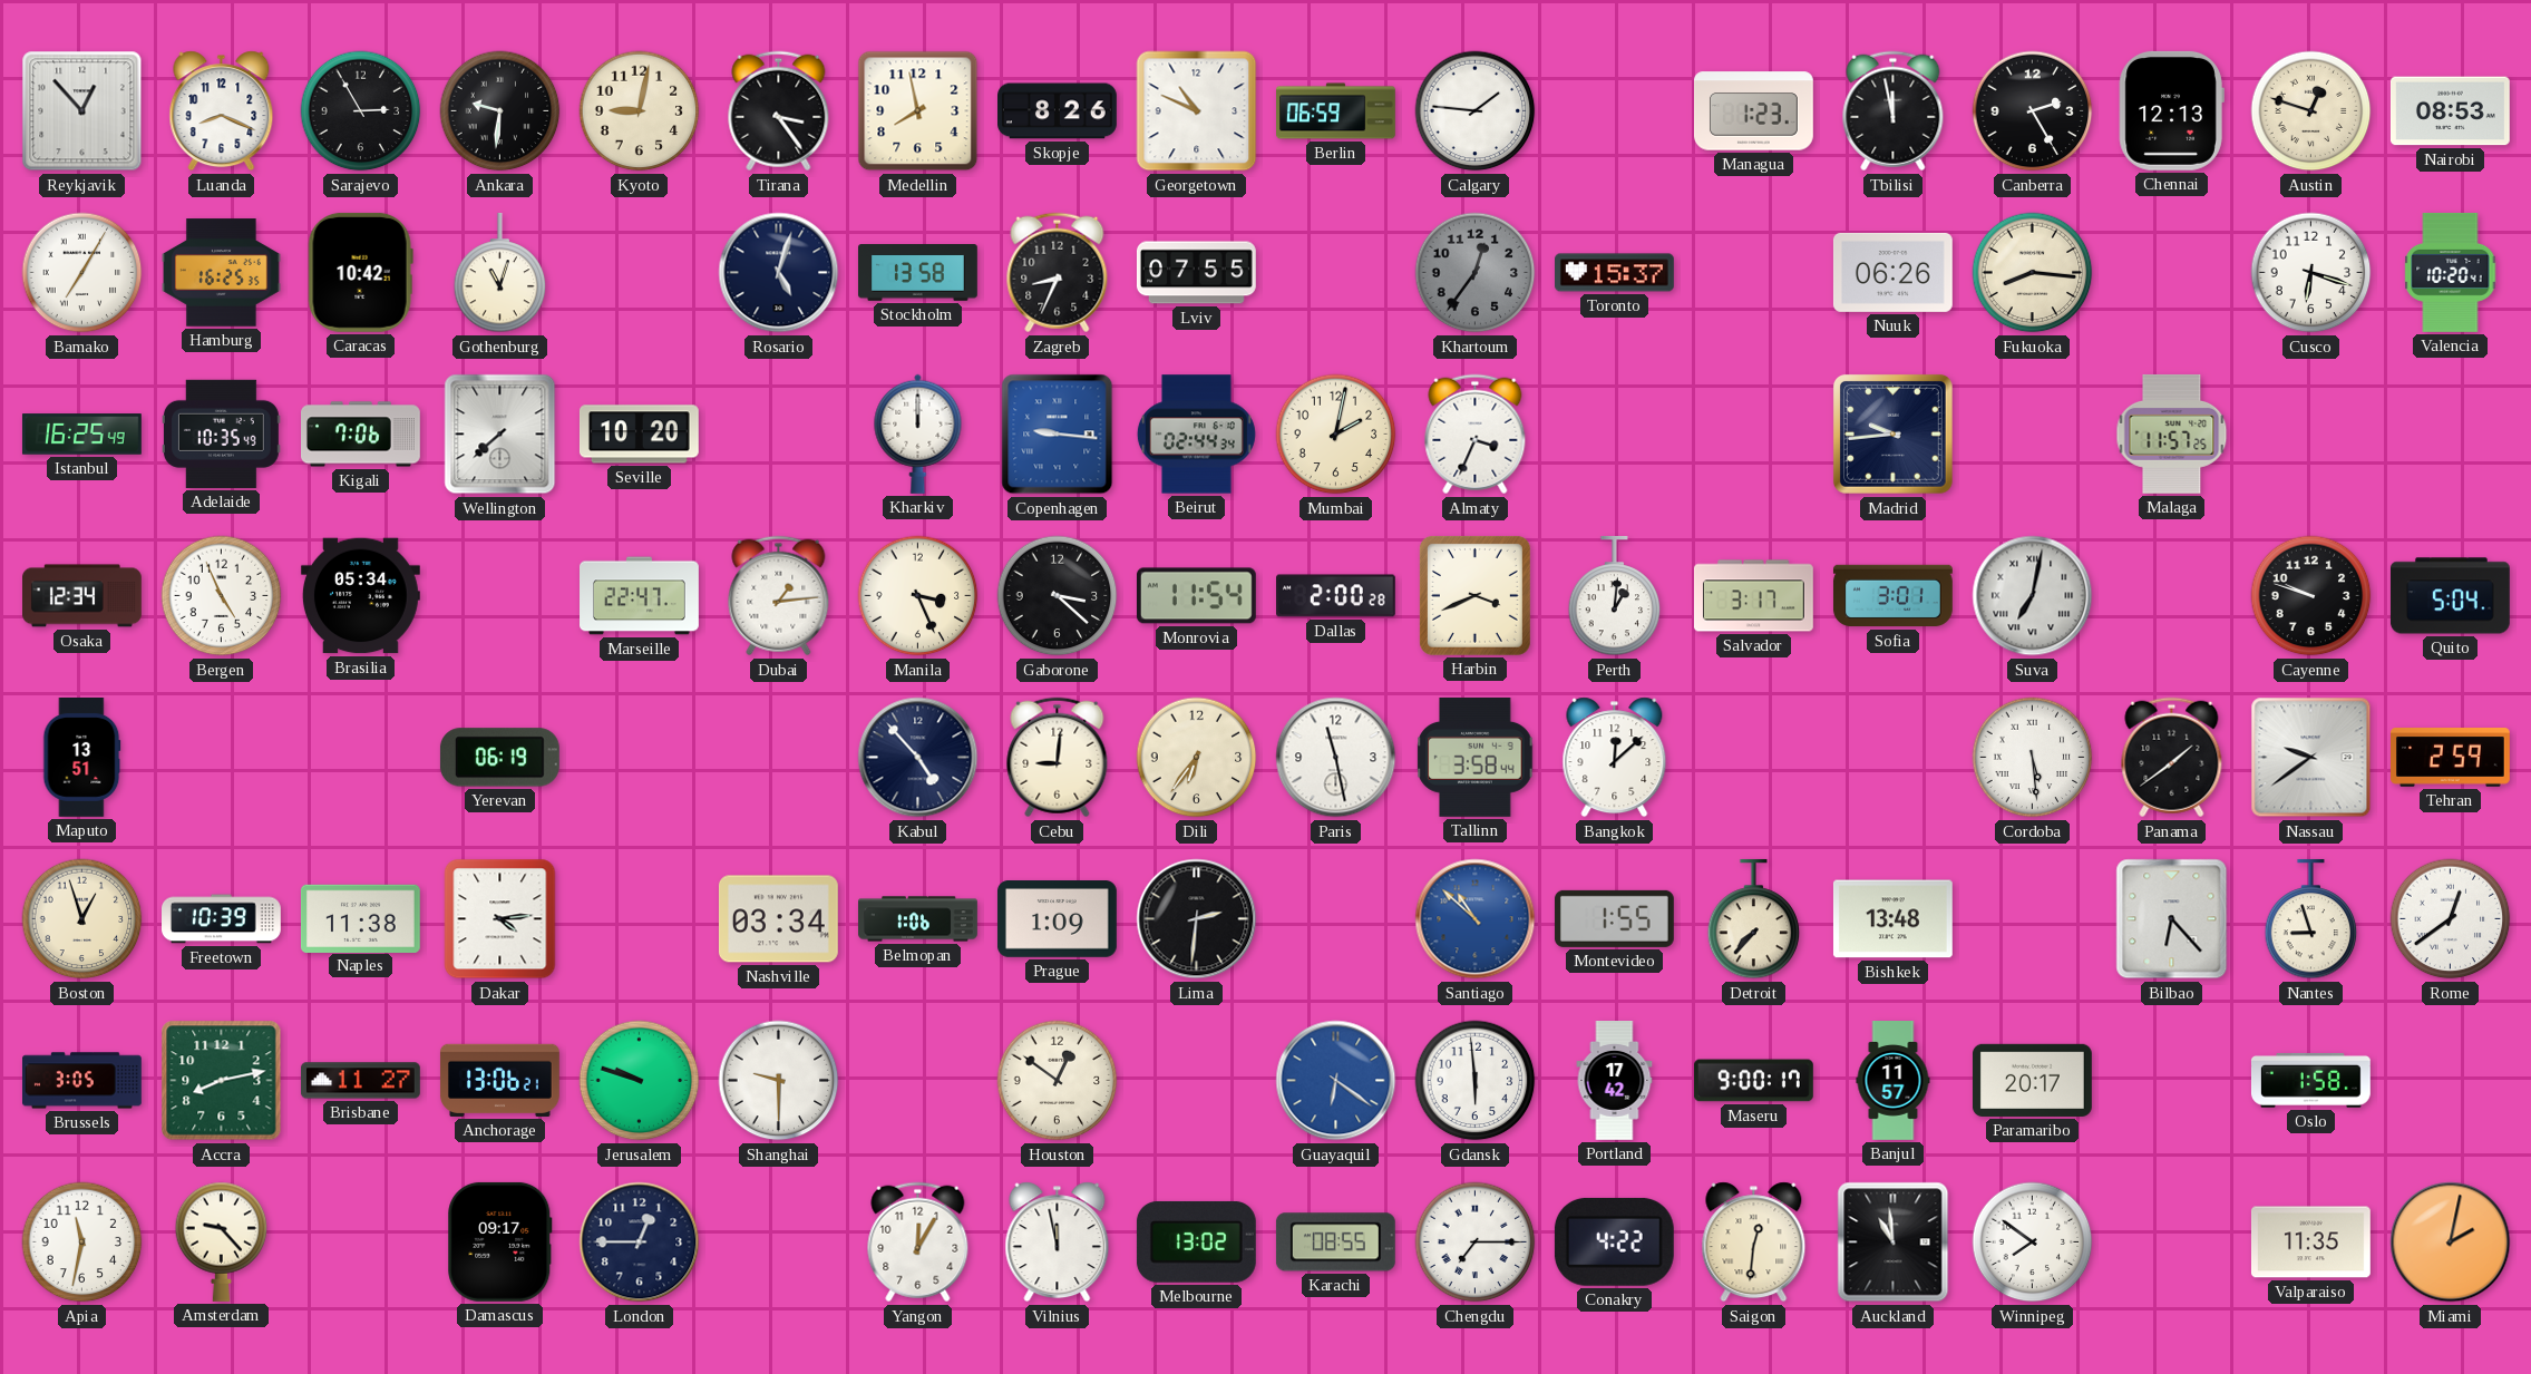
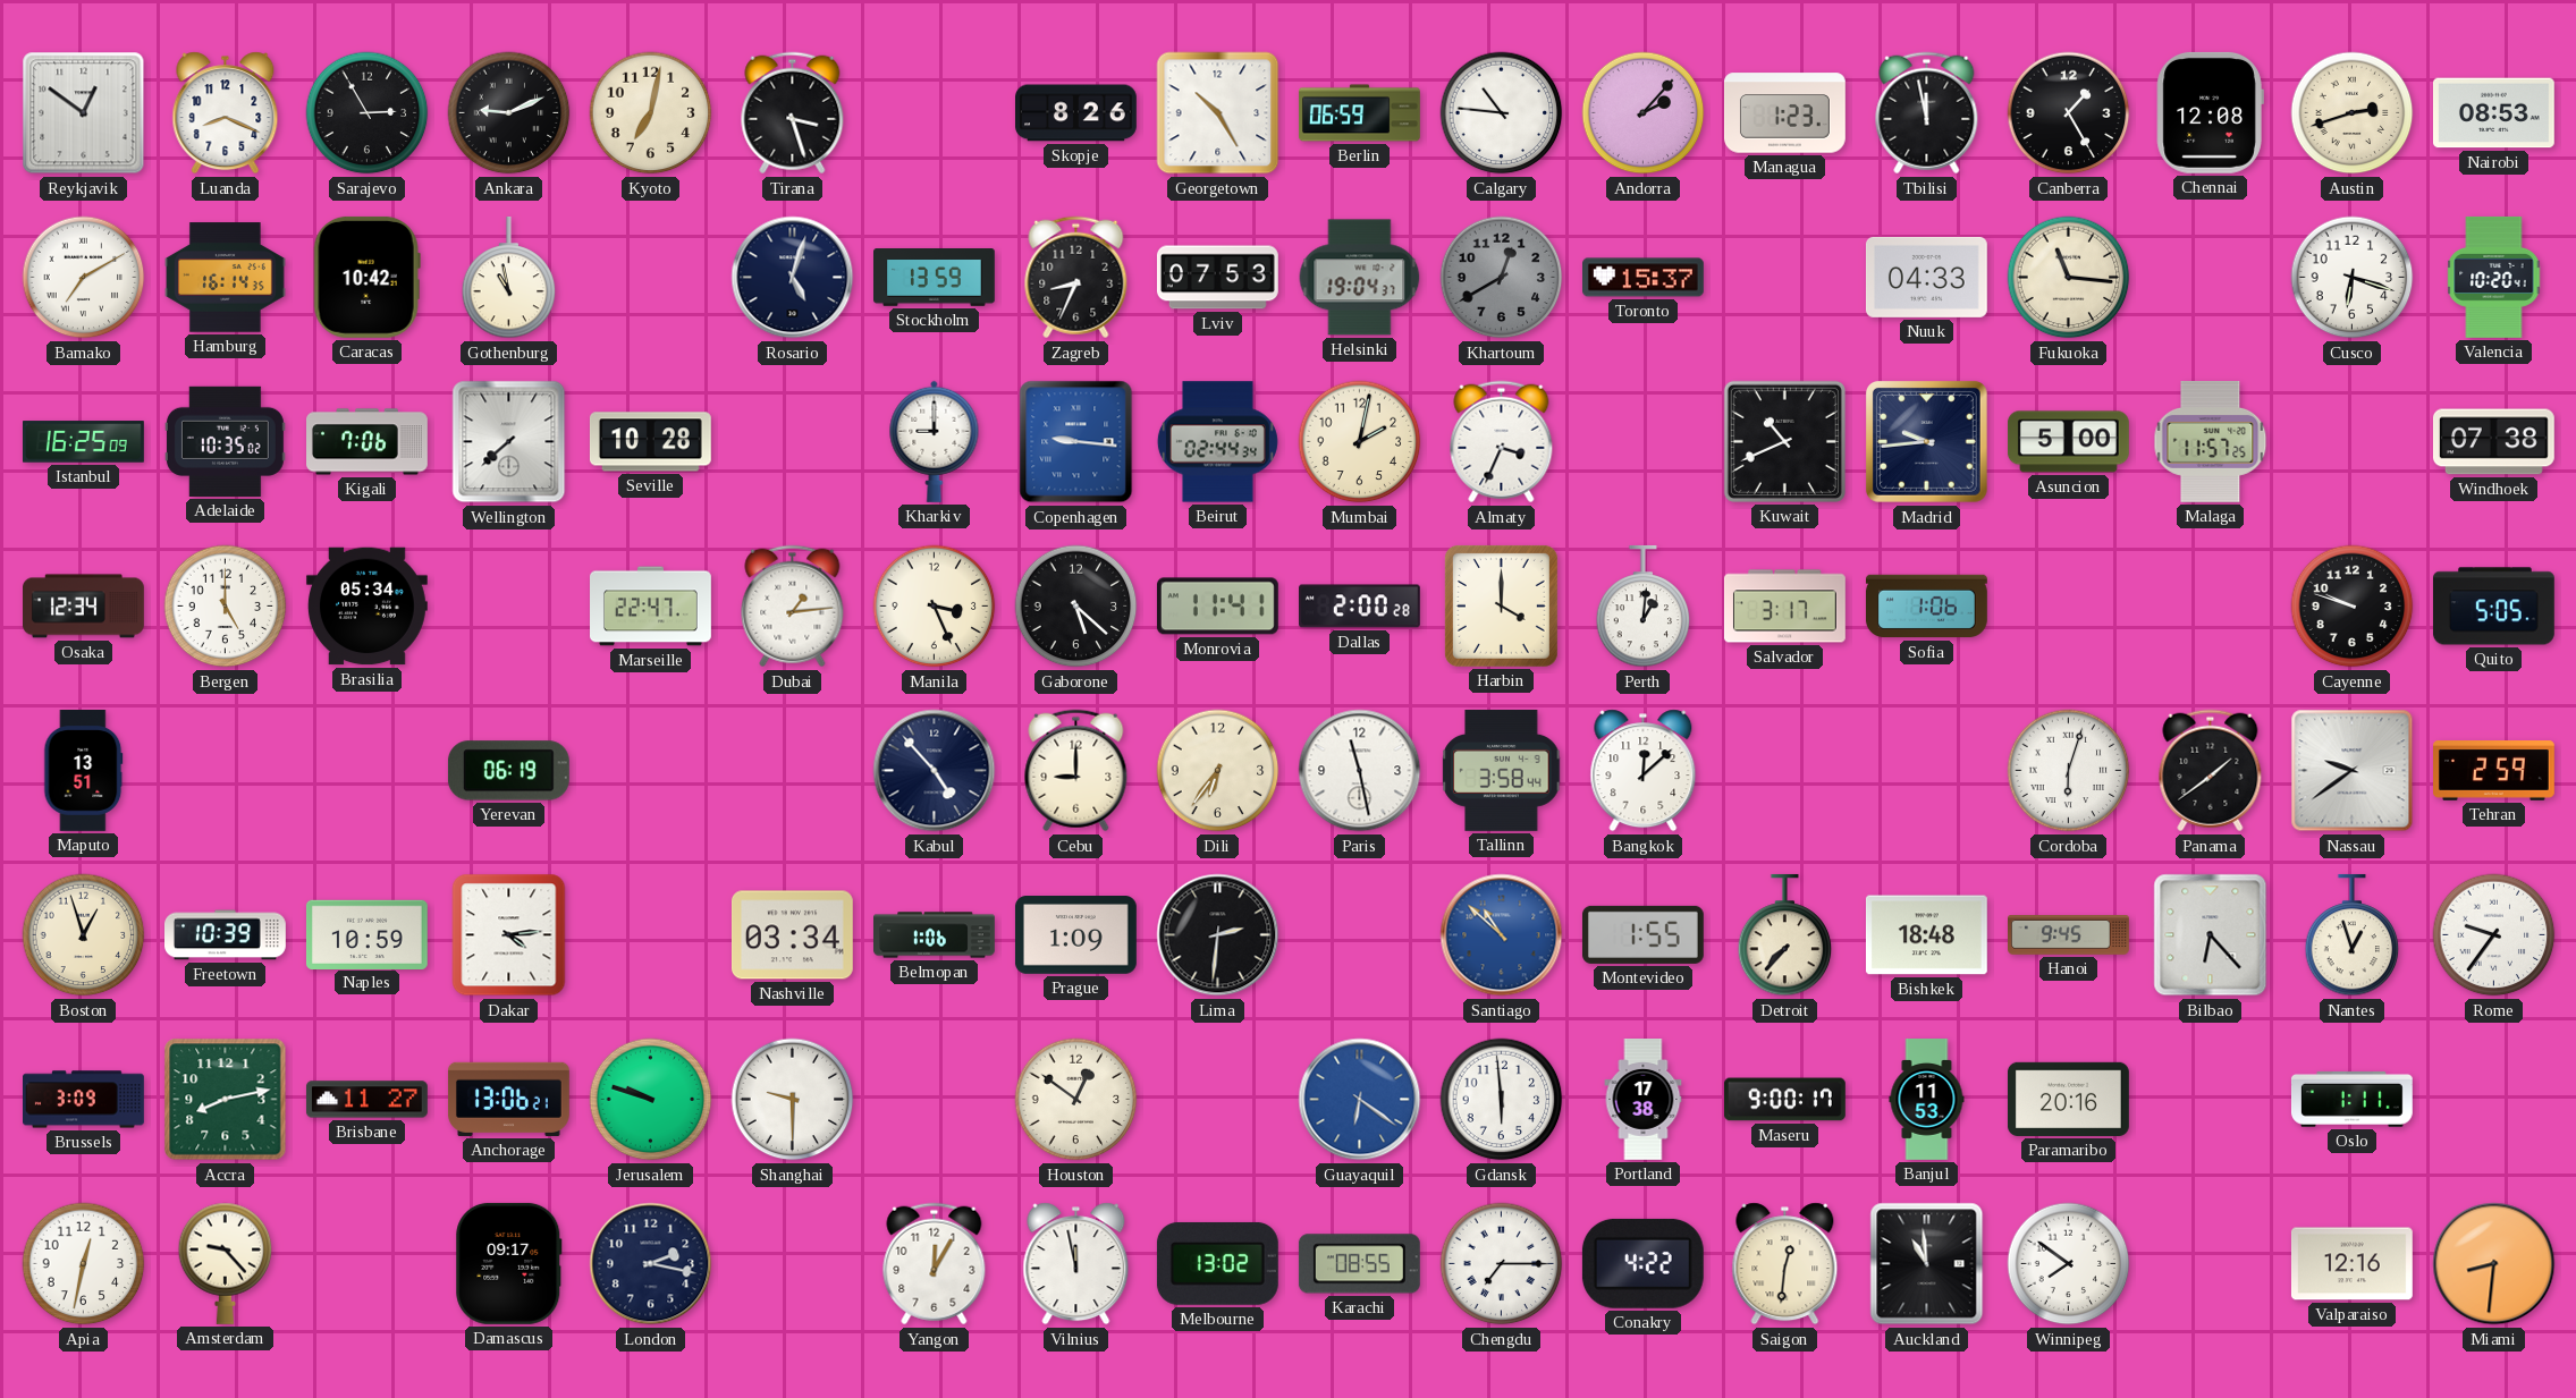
Reykjavik: 12:53 -> 12:51 (84, 113)
Ankara: 9:31 -> 9:11 (509, 113)
Kyoto: 9:02 -> 7:02 (651, 113)
Tirana: 3:24 -> 3:27 (793, 113)
Medellin: 7:58 -> none (918, 111)
Georgetown: 10:49 -> 10:25 (1218, 113)
Calgary: 1:46 -> 10:46 (1502, 113)
Andorra: none -> 2:07 (1644, 113)
Canberra: 2:25 -> 1:25 (2069, 113)
Chennai: 12:13 -> 12:08 (2210, 112)
Austin: 12:48 -> 2:42 (2353, 113)
Bamako: 7:05 -> 7:10 (84, 278)
Hamburg: 16:25 -> 16:14 (226, 278)
Gothenburg: 11:03 -> 10:58 (509, 278)
Stockholm: 13:58 -> 13:59 (935, 278)
Lviv: 07:55 -> 07:53 (1217, 278)
Helsinki: none -> 19:04 (1360, 278)
Khartoum: 12:36 -> 12:40 (1502, 278)
Nuuk: 06:26 -> 04:33 (1926, 277)
Fukuoka: 8:16 -> 11:16 (2069, 278)
Istanbul: 16:25:49 -> 16:25:09 (83, 442)
Adelaide: 10:35:49 -> 10:35:02 (225, 441)
Seville: 10:20 -> 10:28 (650, 442)
Kharkiv: 12:00 -> 9:00 (935, 441)
Kuwait: none -> 10:41 (1784, 441)
Asuncion: none -> 5:00 (2068, 442)
Windhoek: none -> 07:38 (2493, 442)
Bergen: 4:56 -> 5:00 (226, 607)
Gaborone: 3:22 -> 5:22 (1076, 607)
Monrovia: 11:54 -> 11:41 (1217, 607)
Harbin: 3:41 -> 4:00 (1501, 605)
Sofia: 3:01 -> 1:06 (1926, 607)
Suva: 7:02 -> none (2033, 596)
Quito: 5:04 -> 5:05 (2493, 607)
Cebu: 9:01 -> 9:00 (1076, 771)
Cordoba: 5:29 -> 6:03 (2069, 771)
Naples: 11:38 -> 10:59 (366, 934)
Bishkek: 13:48 -> 18:48 (1926, 935)
Hanoi: none -> 9:45 (2069, 935)
Nantes: 8:57 -> 12:57 (2353, 935)
Rome: 12:39 -> 9:36 (2494, 935)
Brussels: 3:05 -> 3:09 (84, 1100)
Portland: 17:42 -> 17:38 (1644, 1100)
Banjul: 11:57 -> 11:53 (1927, 1100)
Paramaribo: 20:17 -> 20:16 (2068, 1099)
Oslo: 1:58 -> 1:11 (2351, 1099)
Apia: 11:32 -> 12:32 (84, 1264)
London: 12:45 -> 2:17 (651, 1264)
Valparaiso: 11:35 -> 12:16 (2351, 1264)
Miami: 2:02 -> 8:31 (2494, 1264)
